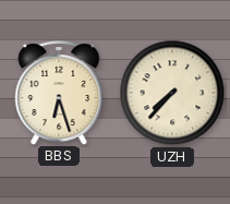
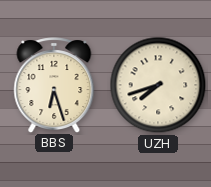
UZH: 7:37 -> 7:42 (158, 85)
